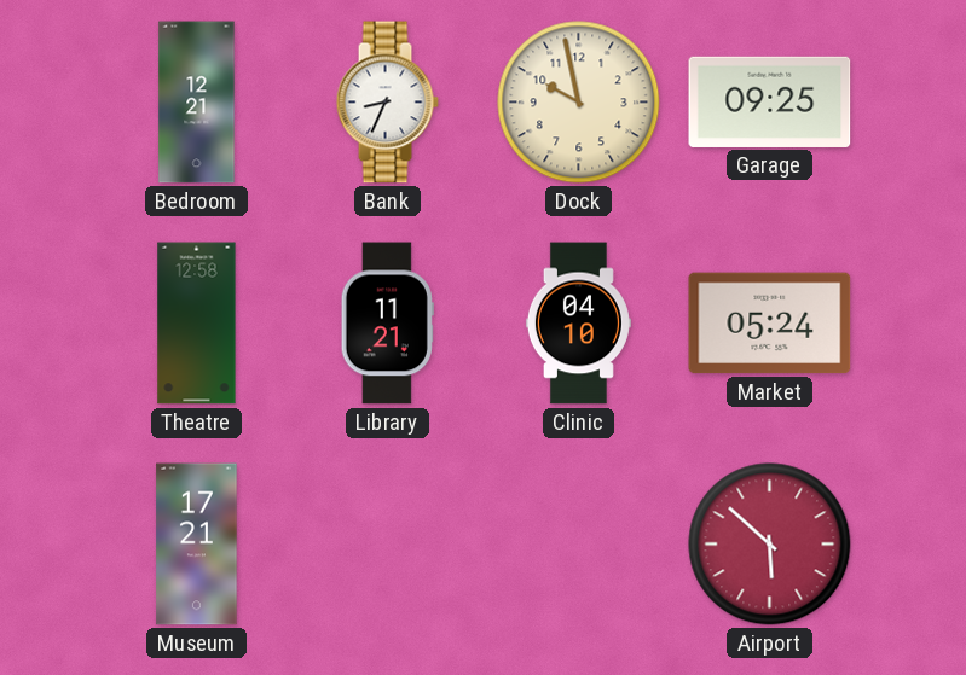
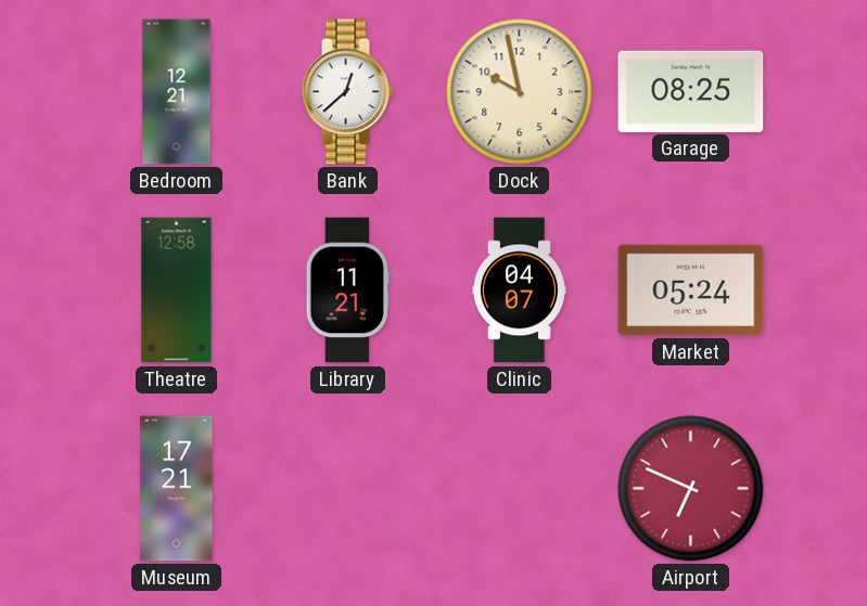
Bank: 8:34 -> 12:38 (347, 92)
Garage: 09:25 -> 08:25 (691, 91)
Clinic: 04:10 -> 04:07 (519, 291)
Airport: 5:52 -> 6:49 (691, 489)
